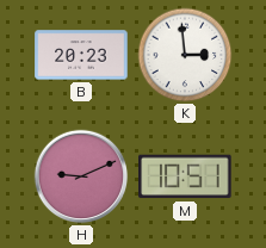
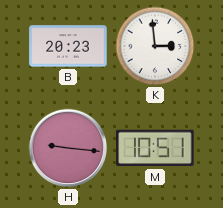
H: 9:11 -> 9:16 (68, 148)
